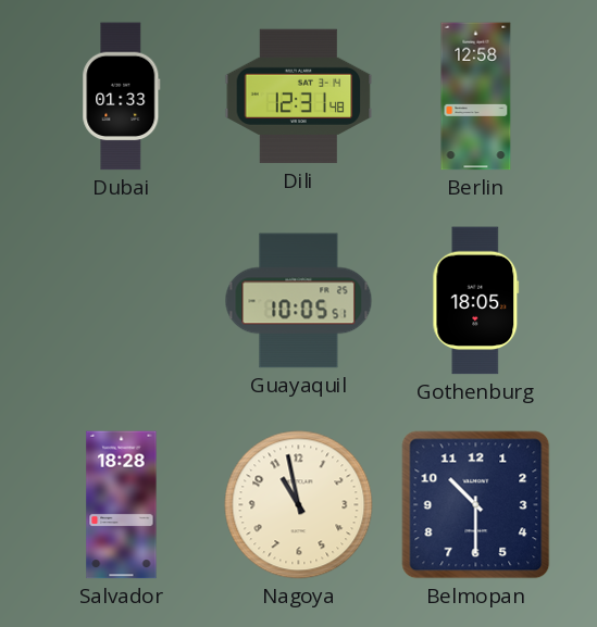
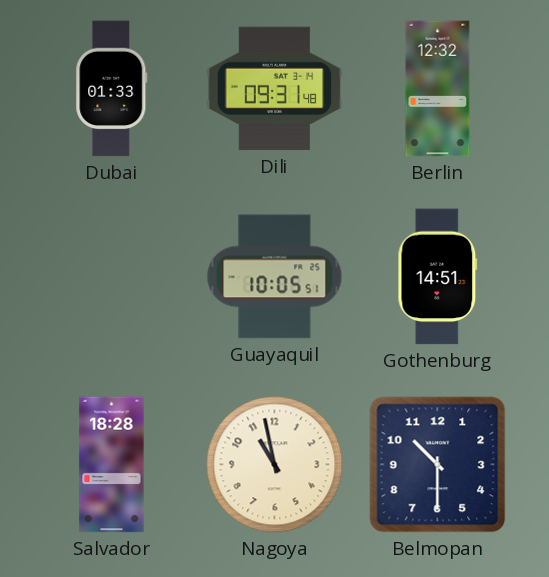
Dili: 12:31 -> 09:31 (275, 89)
Berlin: 12:58 -> 12:32 (438, 89)
Gothenburg: 18:05 -> 14:51 (438, 277)
